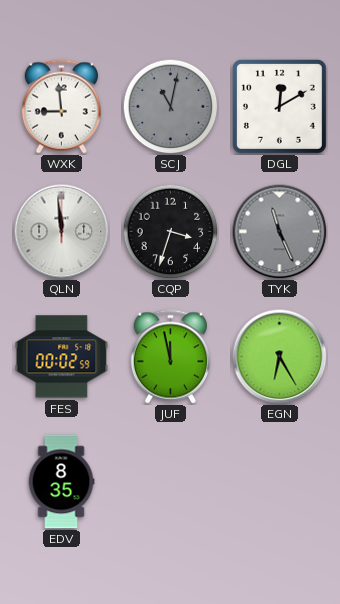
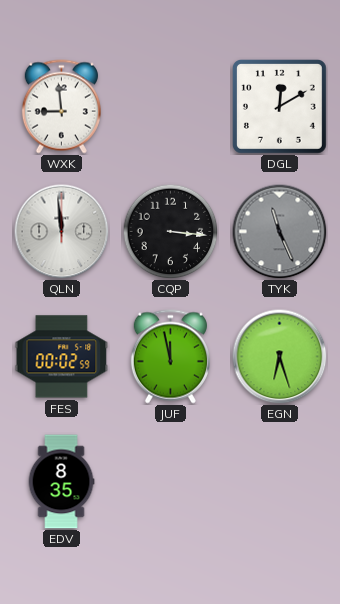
SCJ: 11:02 -> none (170, 106)
CQP: 3:33 -> 3:16 (170, 231)
EGN: 6:25 -> 6:27 (279, 356)
